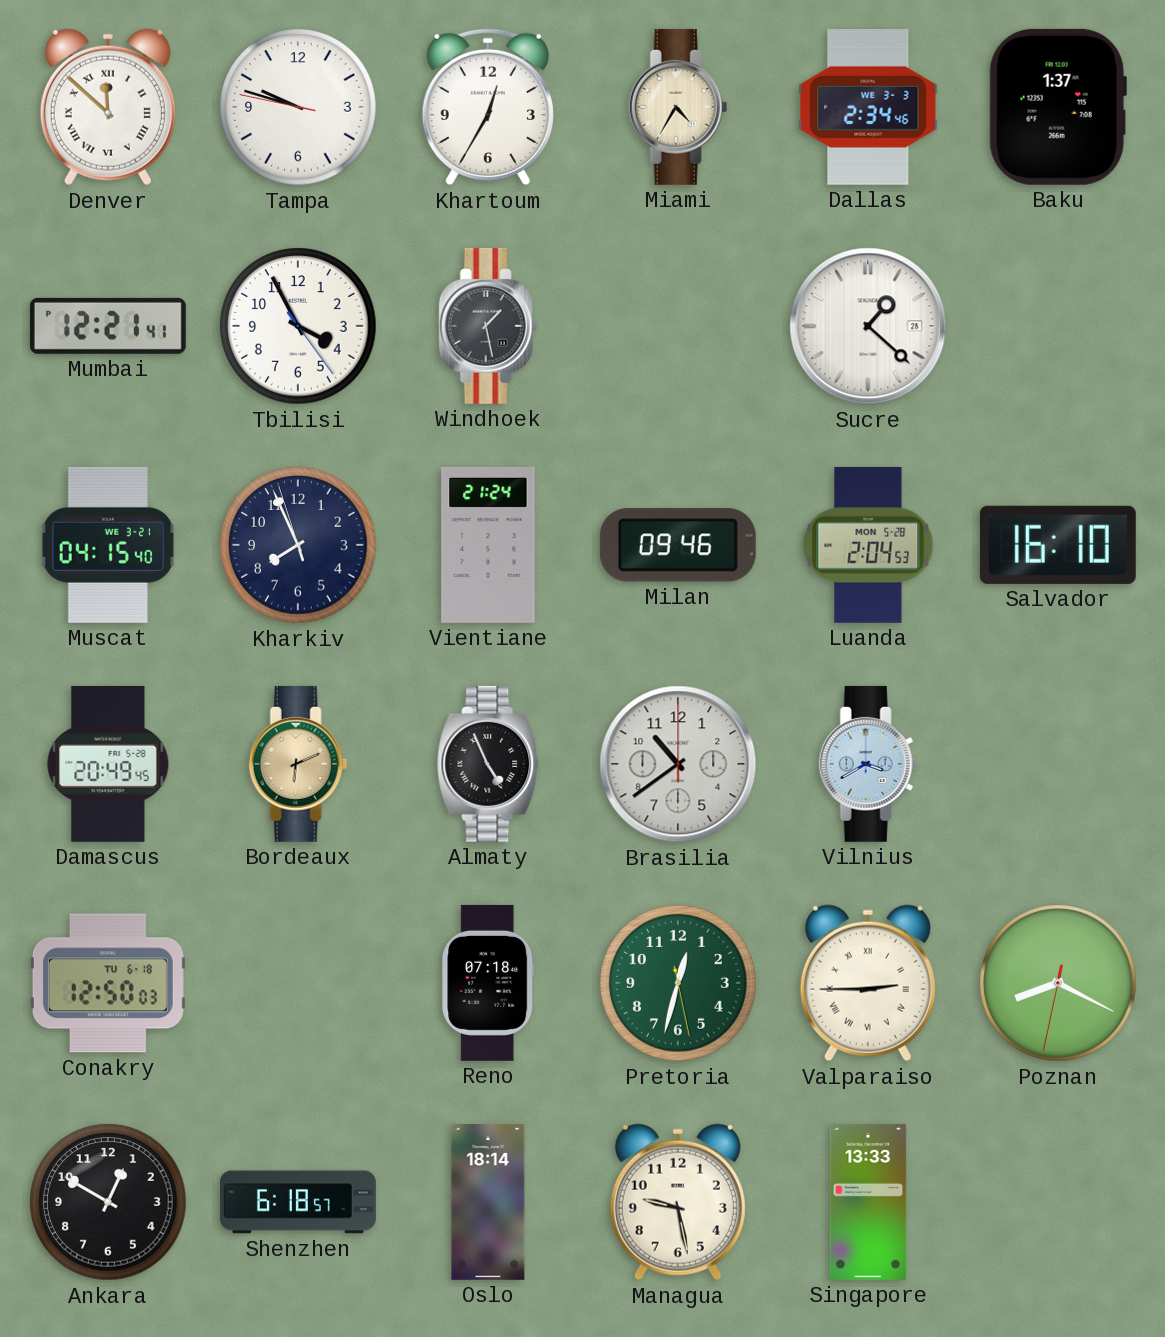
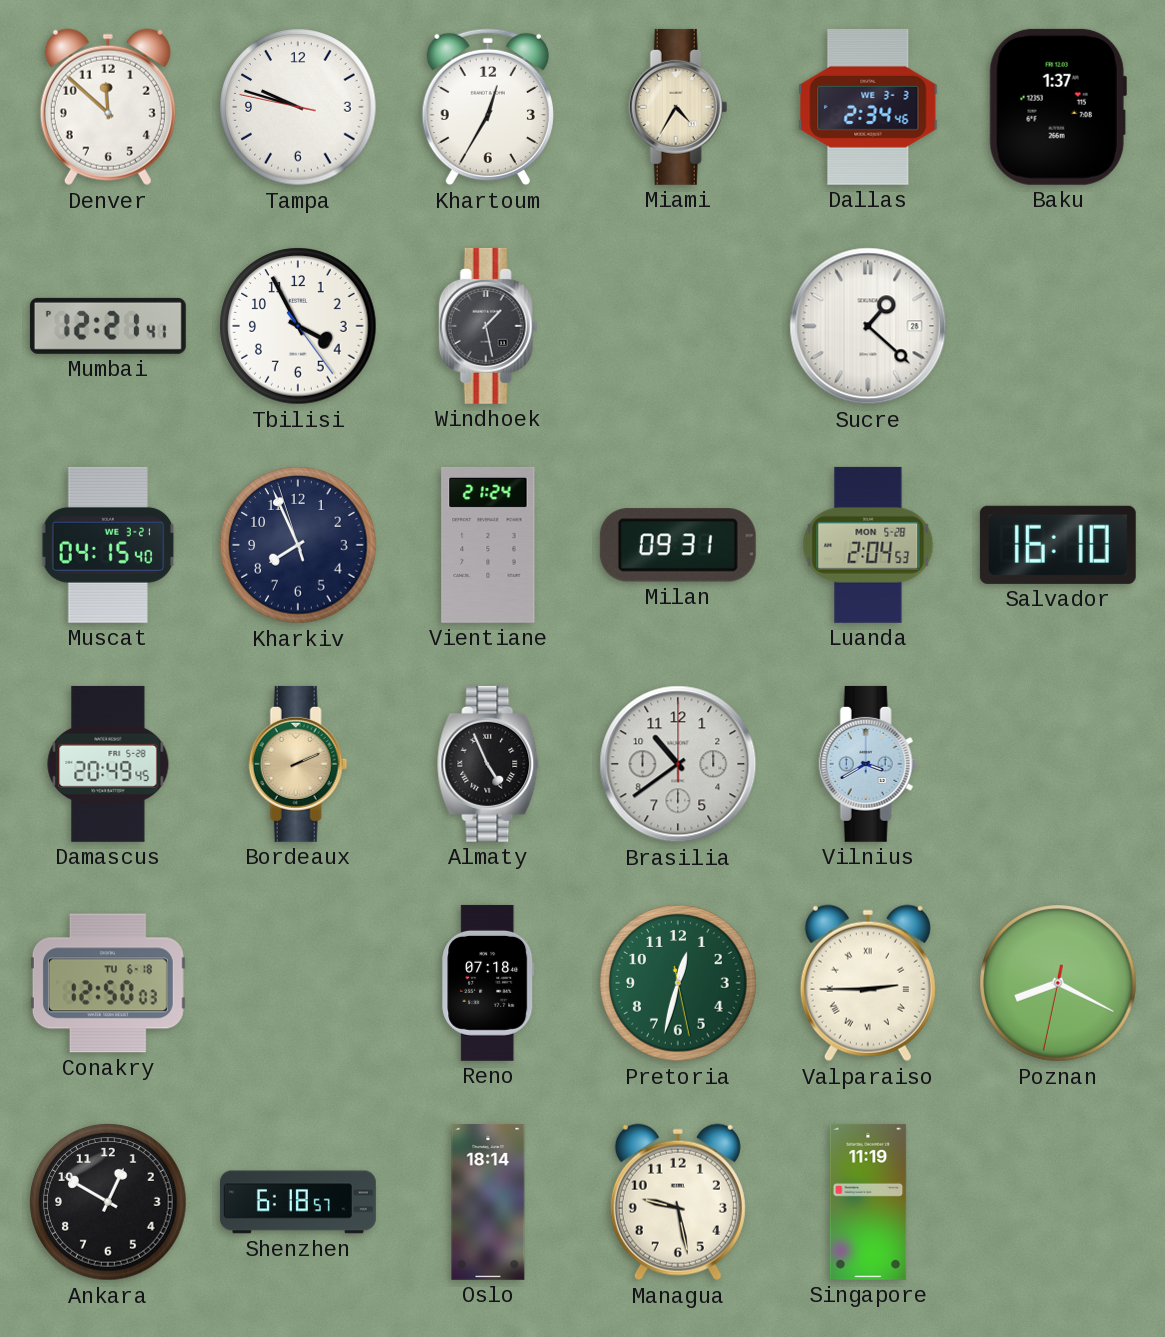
Denver numerals: Roman -> Arabic (108, 107)
Milan: 09:46 -> 09:31 (678, 545)
Bordeaux: 6:11 -> 2:11 (298, 764)
Singapore: 13:33 -> 11:19 (868, 1202)
